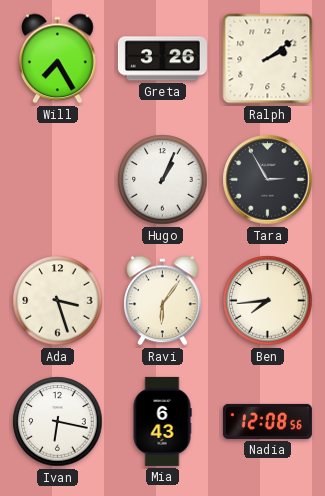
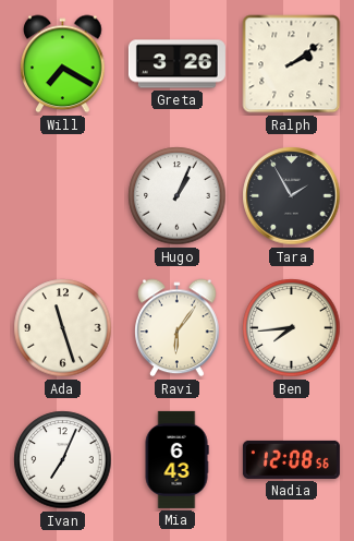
Will: 7:25 -> 7:20 (63, 64)
Tara: 2:55 -> 1:55 (292, 196)
Ada: 3:27 -> 11:27 (63, 328)
Ivan: 6:17 -> 7:04 (63, 460)
